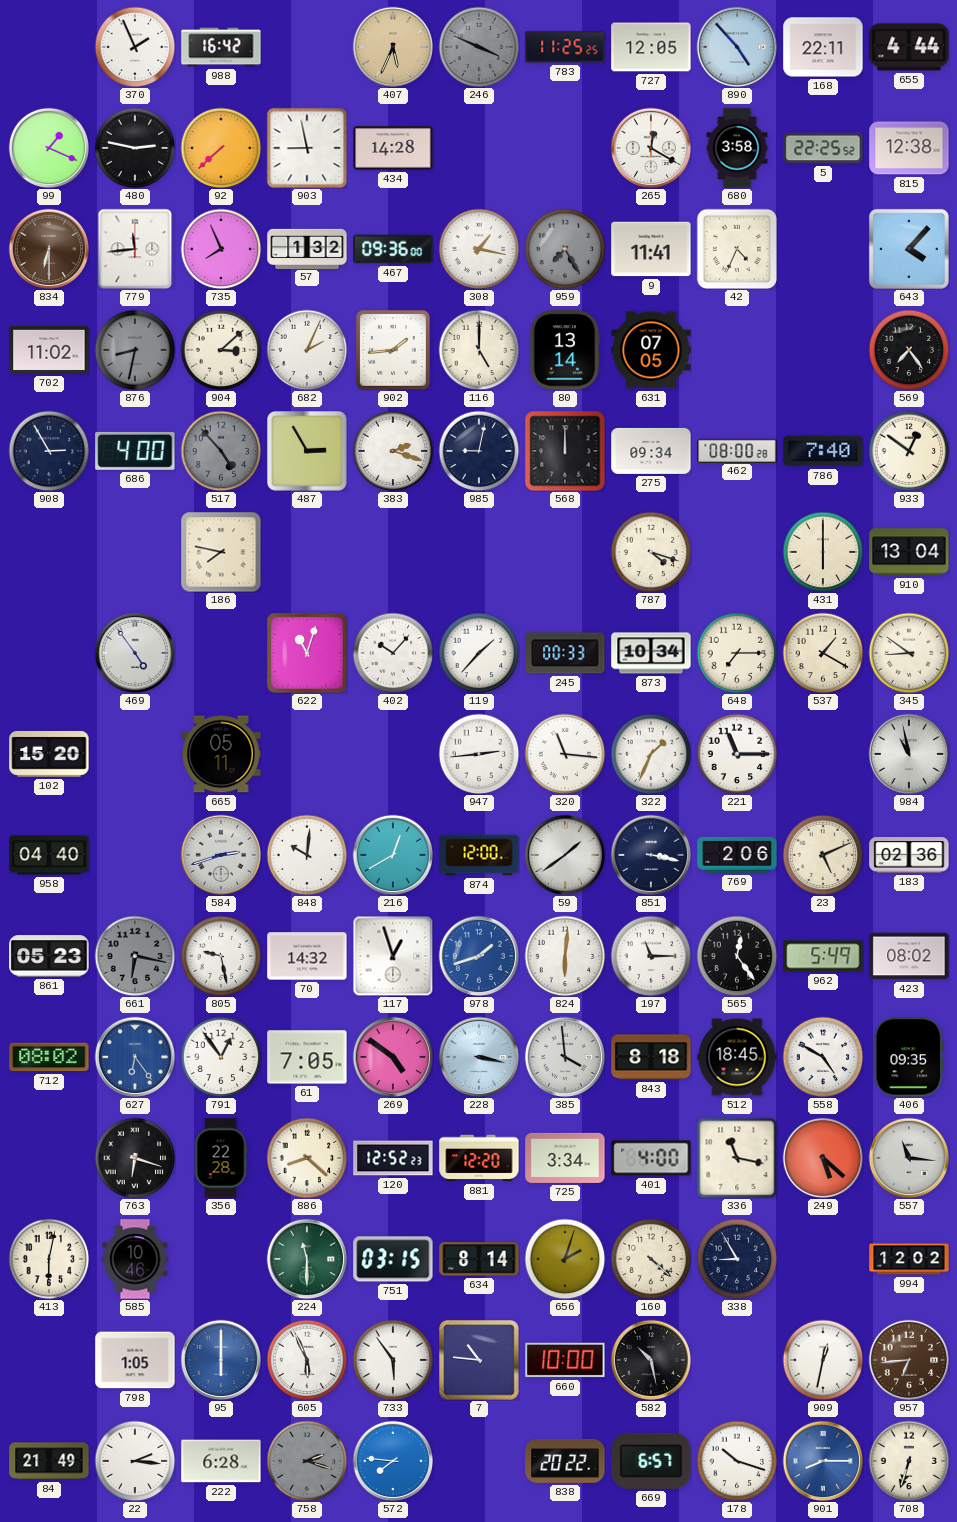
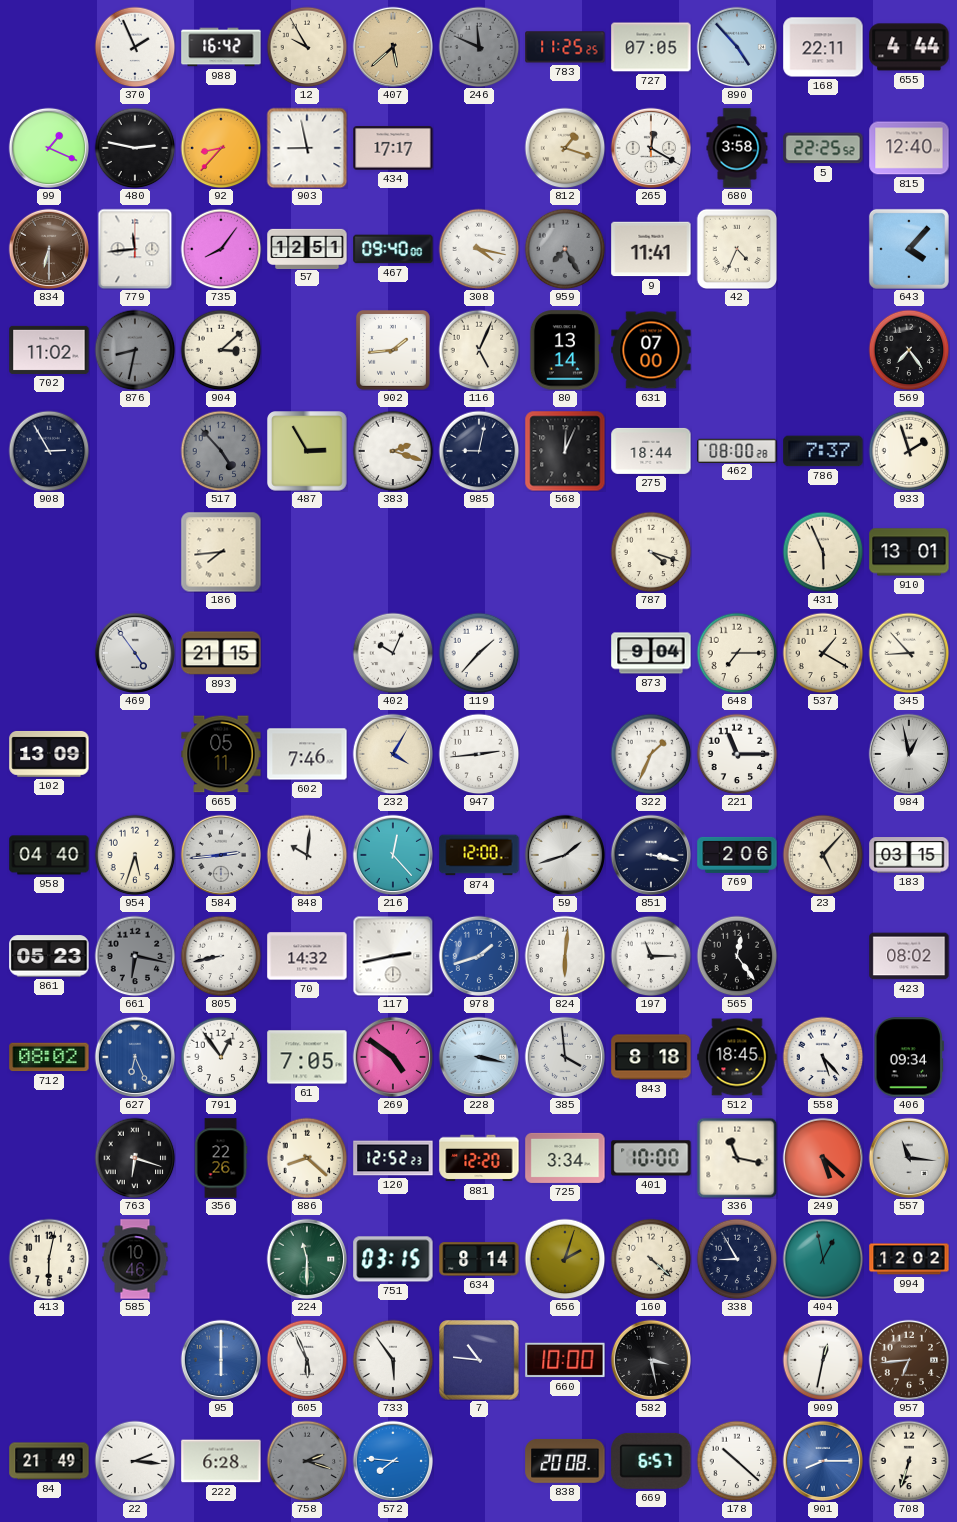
12: none -> 9:55 (307, 47)
407: 5:34 -> 5:38 (392, 46)
246: 3:49 -> 11:49 (479, 47)
727: 12:05 -> 07:05 (651, 47)
92: 7:38 -> 8:37 (221, 148)
434: 14:28 -> 17:17 (393, 148)
812: none -> 1:18 (565, 148)
815: 12:38 -> 12:40 (909, 148)
735: 7:56 -> 8:06 (221, 249)
57: 1:32 -> 12:51 (307, 248)
467: 09:36 -> 09:40 (393, 249)
308: 1:17 -> 4:17 (479, 249)
682: 2:04 -> none (307, 350)
116: 5:00 -> 5:04 (479, 350)
631: 07:05 -> 07:00 (651, 350)
686: 4:00 -> none (135, 451)
568: 12:00 -> 12:04 (565, 451)
275: 09:34 -> 18:44 (651, 451)
786: 7:40 -> 7:37 (823, 451)
933: 12:51 -> 1:57 (909, 451)
186: 7:47 -> 7:44 (221, 552)
431: 6:00 -> 5:56 (823, 552)
910: 13:04 -> 13:01 (909, 552)
893: none -> 21:15 (221, 653)
622: 11:03 -> none (307, 653)
402: 10:07 -> 10:04 (393, 653)
245: 00:33 -> none (565, 653)
873: 10:34 -> 9:04 (651, 653)
345: 8:51 -> 8:53 (909, 653)
102: 15:20 -> 13:09 (49, 754)
602: none -> 7:46 (307, 754)
232: none -> 4:05 (392, 753)
320: 11:16 -> none (565, 754)
984: 10:58 -> 12:58 (908, 753)
954: none -> 5:33 (135, 855)
584: 2:42 -> 2:44 (220, 854)
216: 12:40 -> 12:23 (392, 854)
59: 1:39 -> 1:42 (564, 854)
23: 5:11 -> 5:07 (823, 855)
183: 02:36 -> 03:15 (909, 855)
805: 9:28 -> 8:43 (221, 956)
117: 12:57 -> 2:43 (393, 956)
962: 5:49 -> none (823, 956)
627: 6:24 -> 6:26 (134, 1056)
558: 4:50 -> 5:23 (823, 1057)
406: 09:35 -> 09:34 (909, 1057)
356: 22:28 -> 22:26 (221, 1158)
401: 4:00 -> 10:00 (651, 1158)
404: none -> 12:58 (823, 1259)
798: 1:05 -> none (135, 1360)
582: 10:28 -> 3:28 (650, 1359)
838: 20:22 -> 20:08 (565, 1461)
178: 10:18 -> 10:22 (737, 1461)
